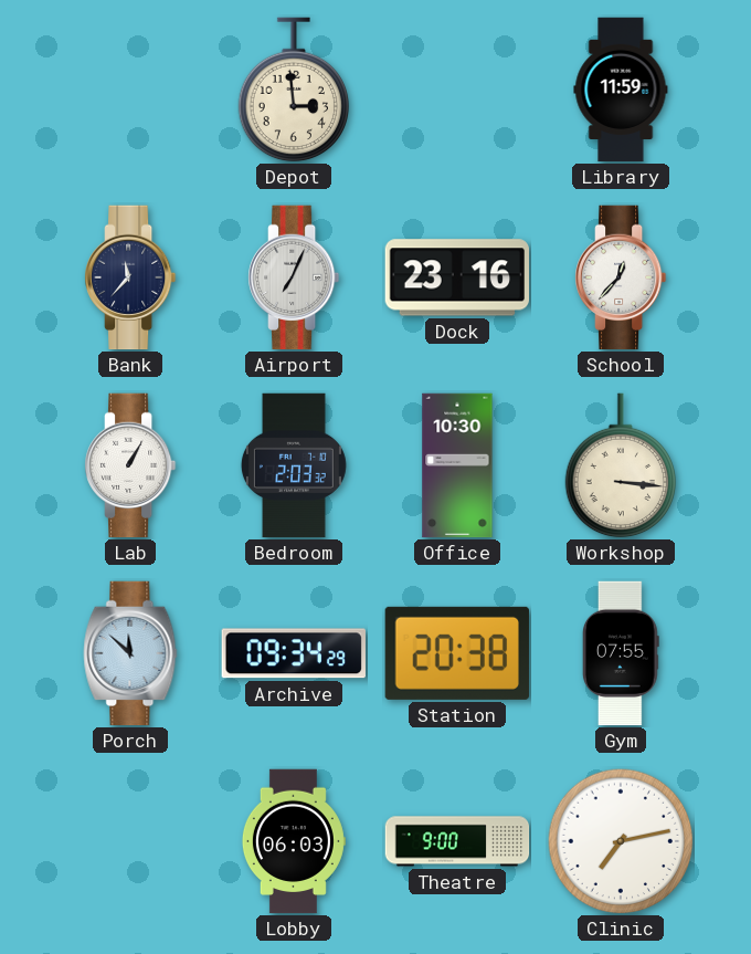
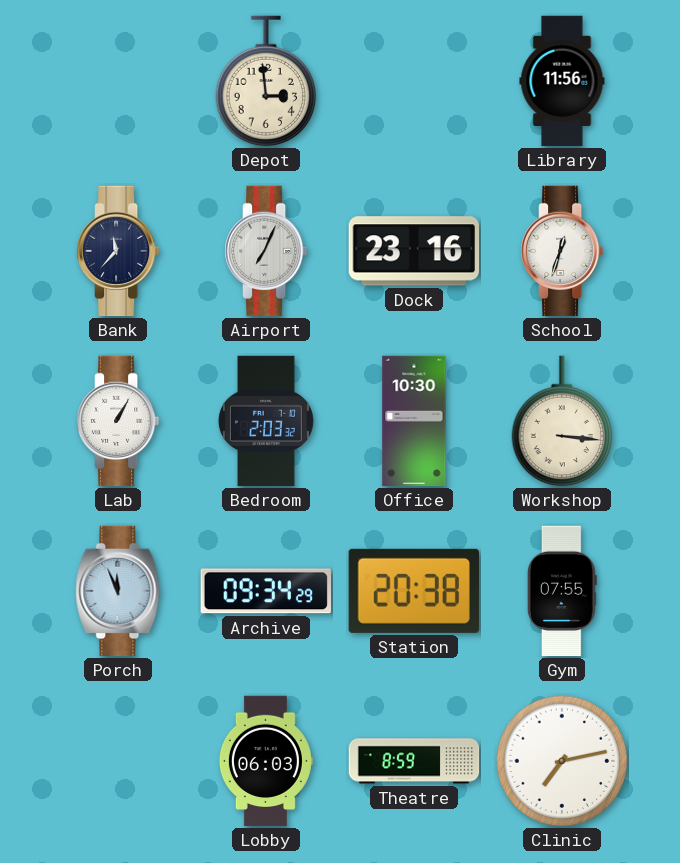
Library: 11:59 -> 11:56 (562, 81)
School: 12:37 -> 12:33 (563, 251)
Porch: 11:52 -> 11:56 (118, 591)
Theatre: 9:00 -> 8:59 (414, 761)
